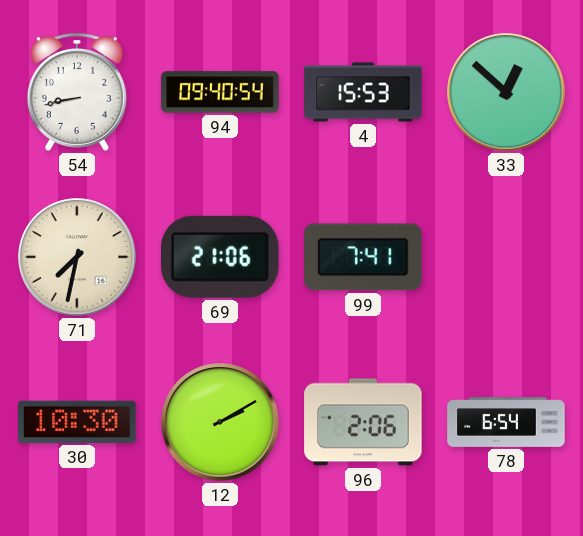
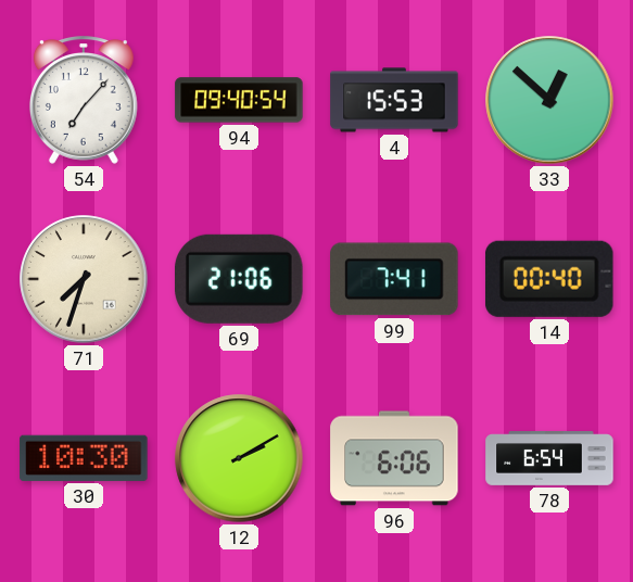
54: 8:43 -> 7:07 (84, 100)
71: 7:32 -> 7:33 (84, 279)
14: none -> 00:40 (549, 279)
96: 2:06 -> 6:06 (394, 458)
